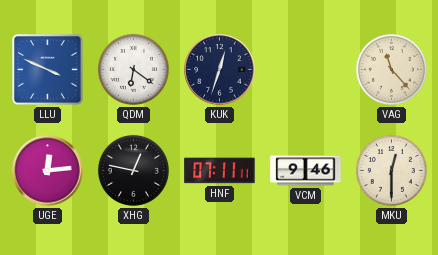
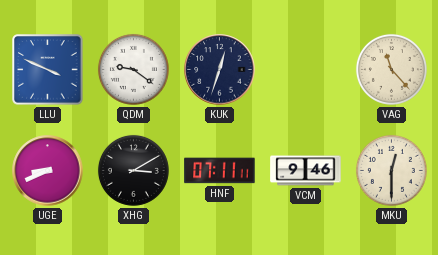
QDM: 6:21 -> 9:21 (133, 69)
UGE: 12:14 -> 8:41 (48, 171)
XHG: 12:47 -> 3:10 (133, 170)
